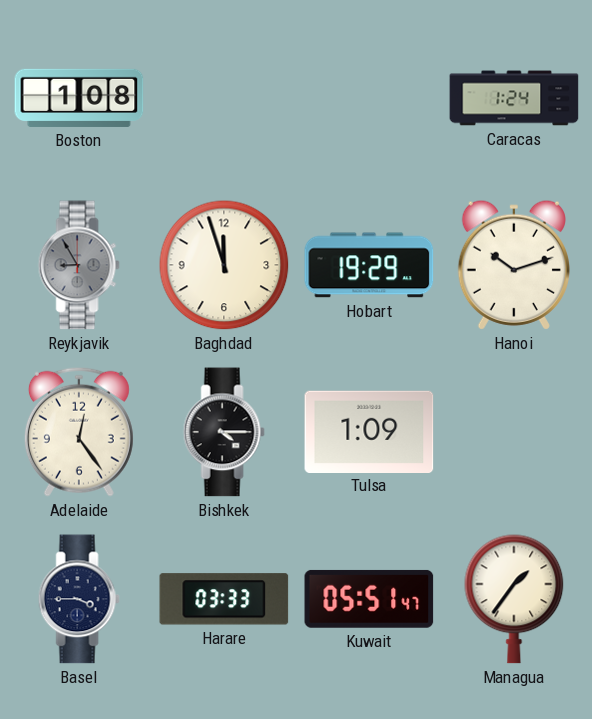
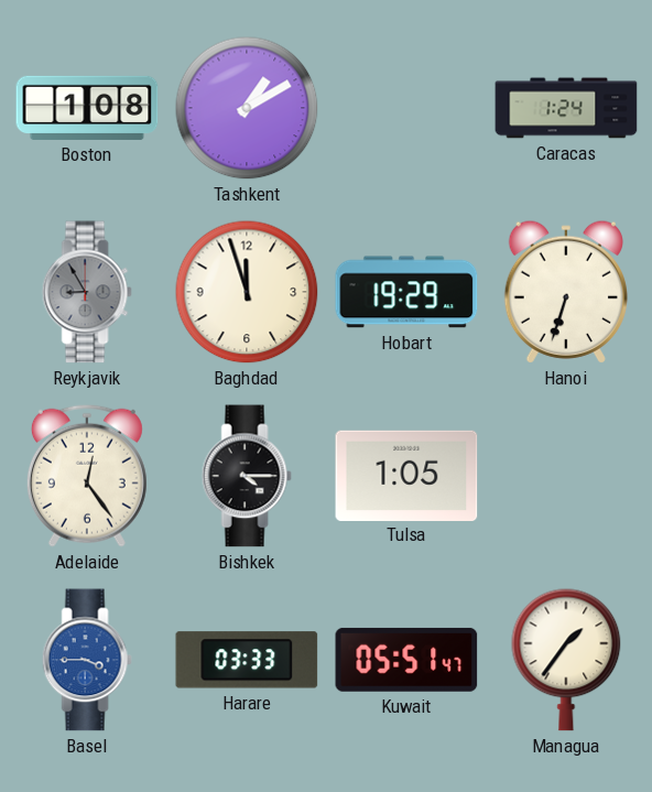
Tashkent: none -> 1:10 (247, 108)
Hanoi: 10:12 -> 6:33 (566, 292)
Tulsa: 1:09 -> 1:05 (406, 475)
Basel dial: navy -> blue (87, 660)
